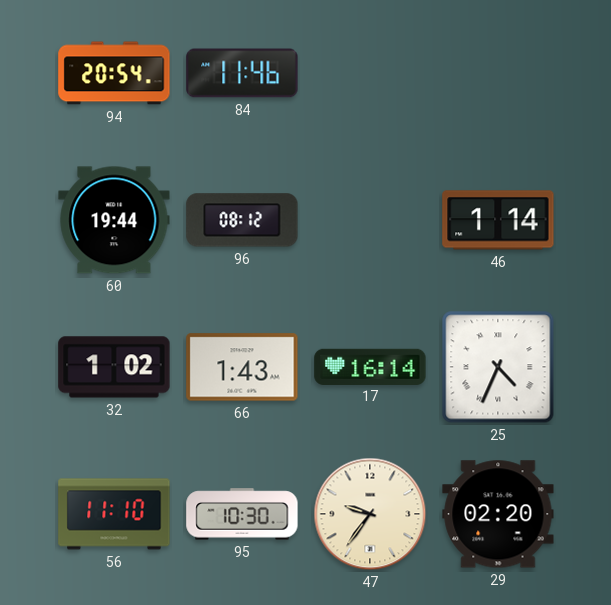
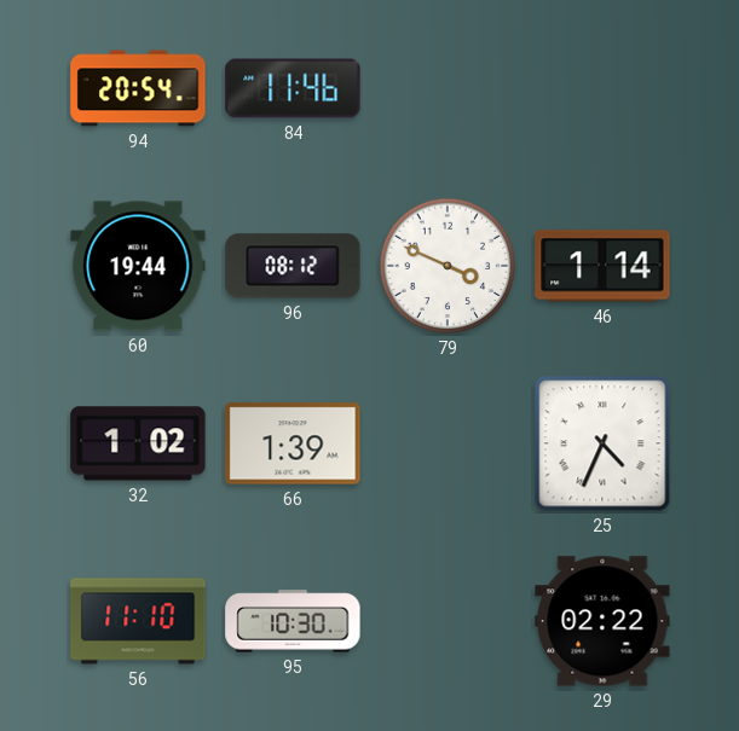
79: none -> 3:49 (448, 266)
66: 1:43 -> 1:39 (293, 443)
17: 16:14 -> none (370, 366)
47: 9:36 -> none (370, 514)
29: 02:20 -> 02:22 (602, 621)
